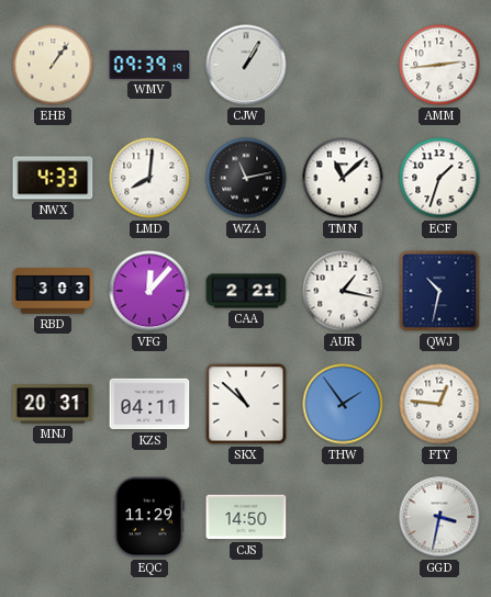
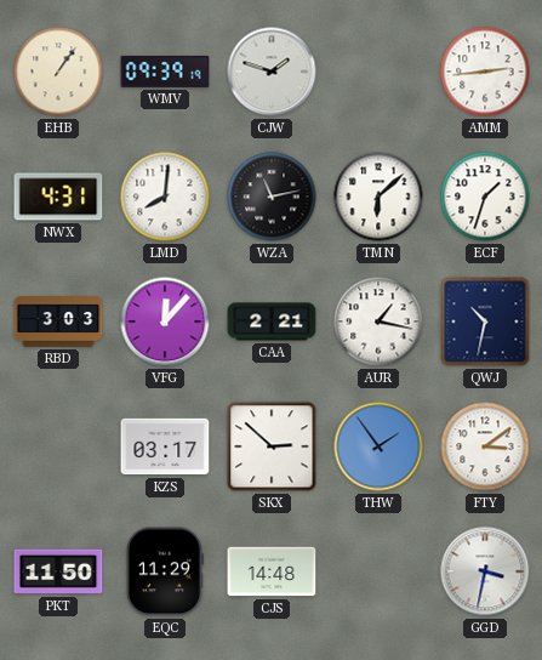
CJW: 1:05 -> 1:48 (272, 72)
NWX: 4:33 -> 4:31 (58, 197)
TMN: 11:08 -> 6:08 (378, 197)
MNJ: 20:31 -> none (53, 404)
KZS: 04:11 -> 03:17 (165, 446)
SKX: 10:52 -> 2:52 (272, 446)
FTY: 12:46 -> 3:09 (485, 446)
PKT: none -> 11:50 (58, 571)
CJS: 14:50 -> 14:48 (272, 571)
